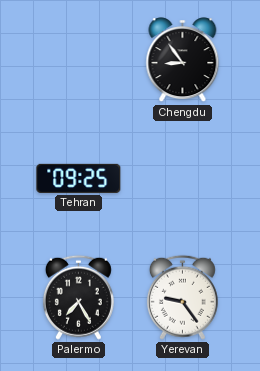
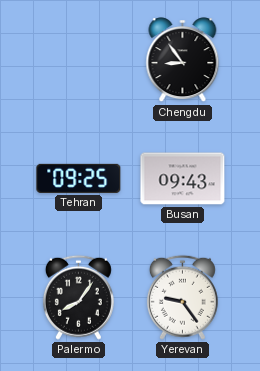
Busan: none -> 09:43 (183, 179)
Palermo: 7:25 -> 8:06 (78, 297)
